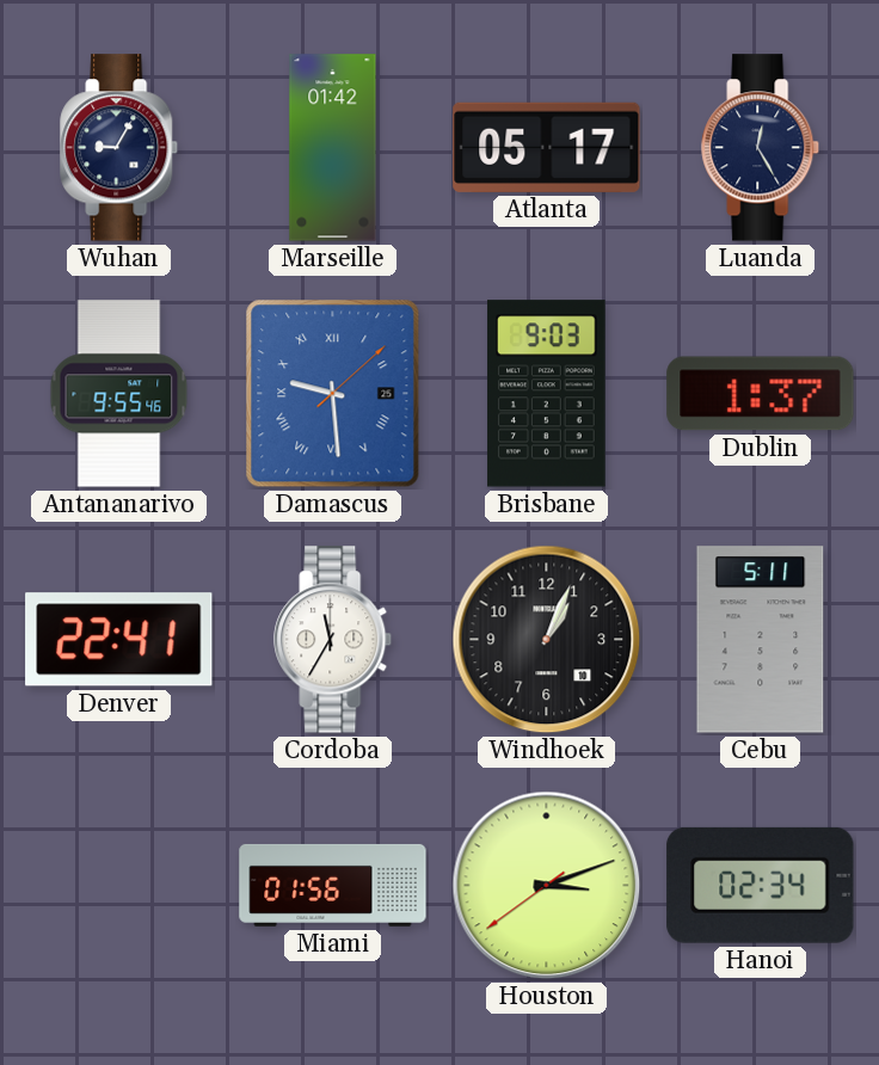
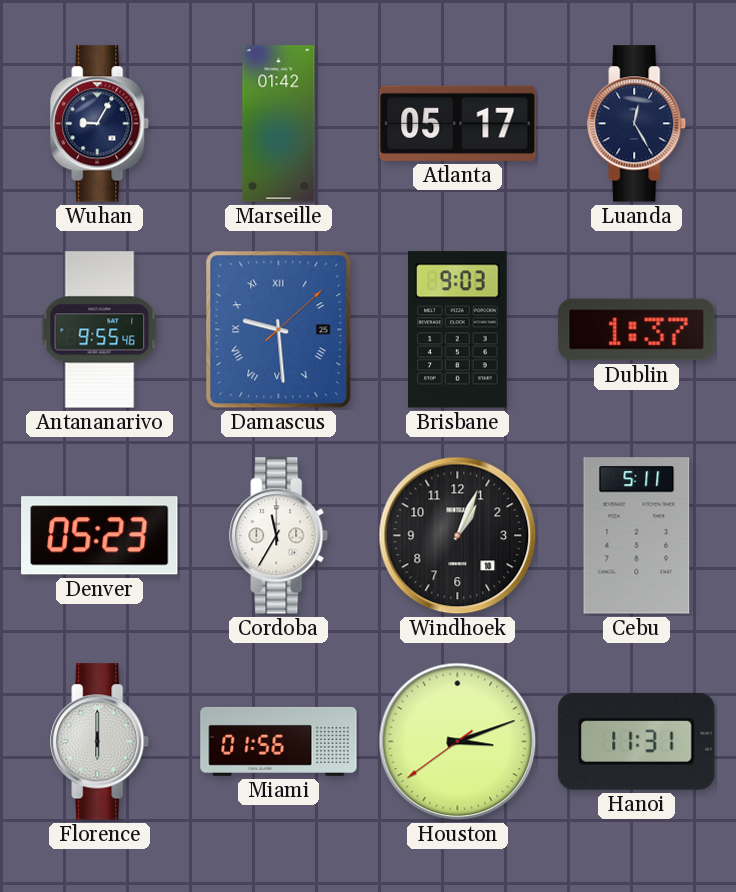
Denver: 22:41 -> 05:23 (100, 536)
Florence: none -> 6:00 (100, 742)
Hanoi: 02:34 -> 11:31 (637, 741)
